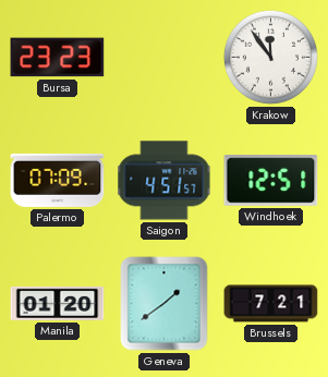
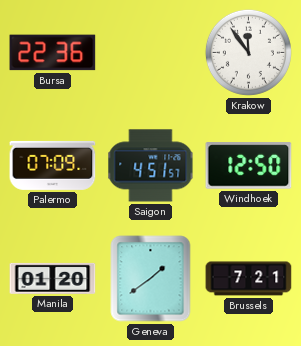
Bursa: 23:23 -> 22:36 (53, 53)
Windhoek: 12:51 -> 12:50 (249, 166)
